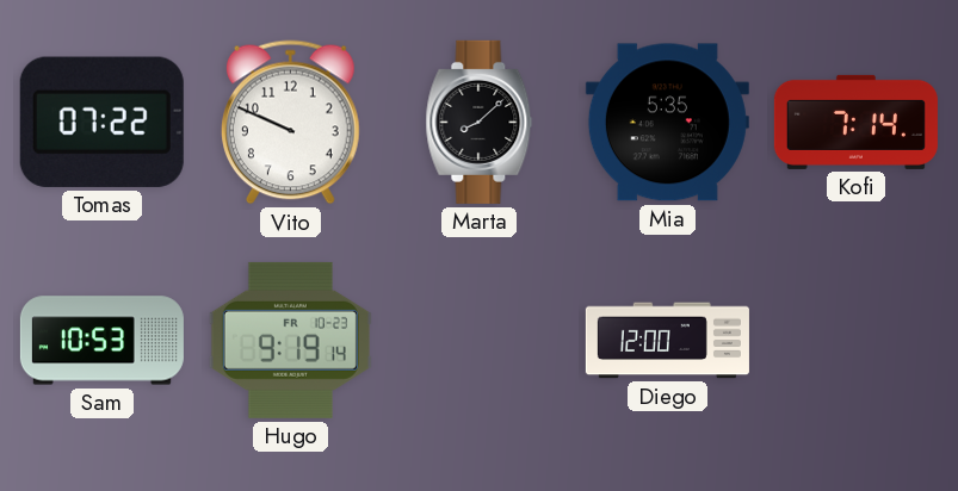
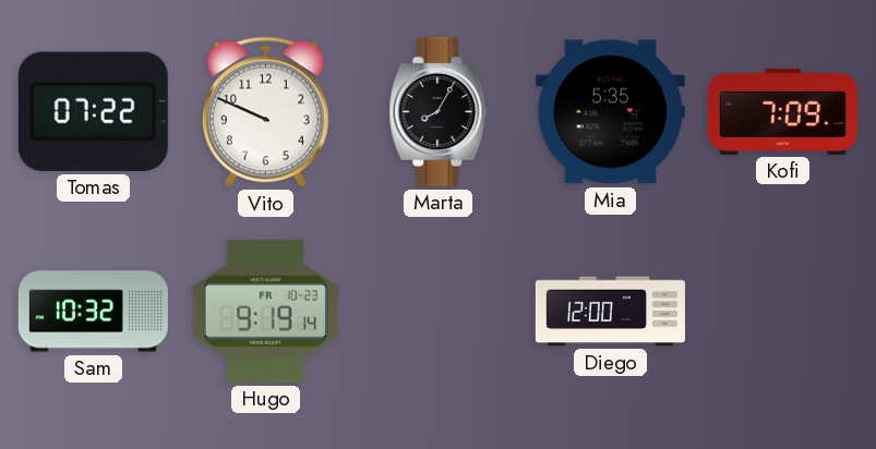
Marta: 8:08 -> 8:05 (439, 111)
Kofi: 7:14 -> 7:09 (782, 111)
Sam: 10:53 -> 10:32 (93, 312)
